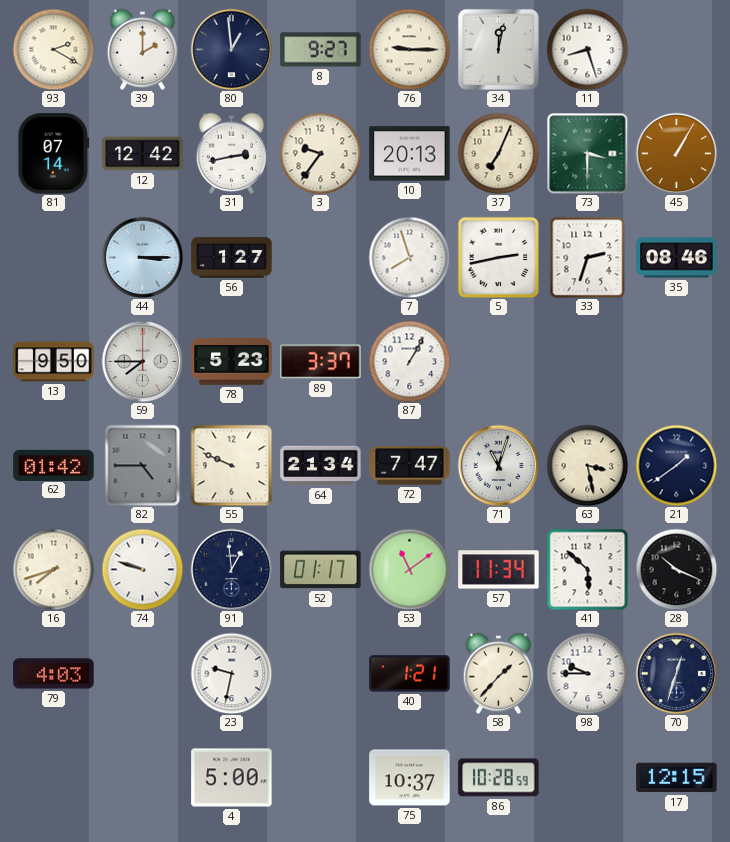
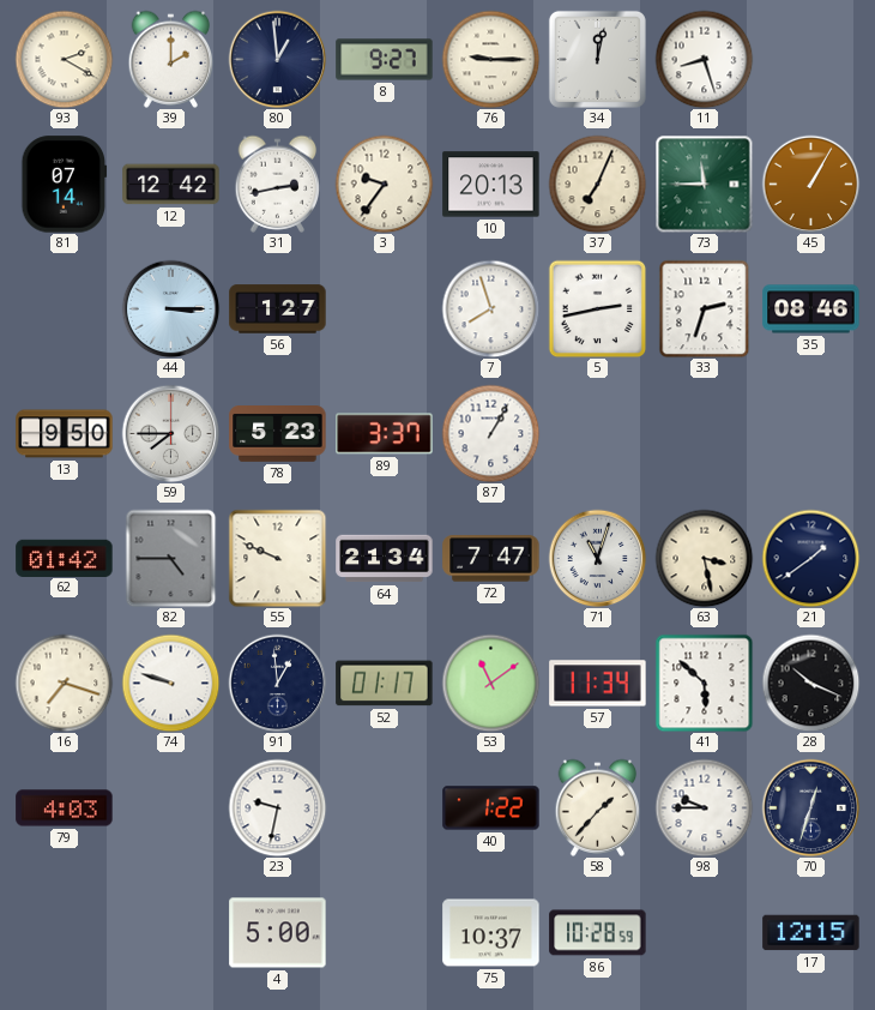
73: 3:30 -> 11:45 (704, 184)
16: 7:42 -> 7:18 (64, 683)
40: 1:21 -> 1:22 (491, 808)
